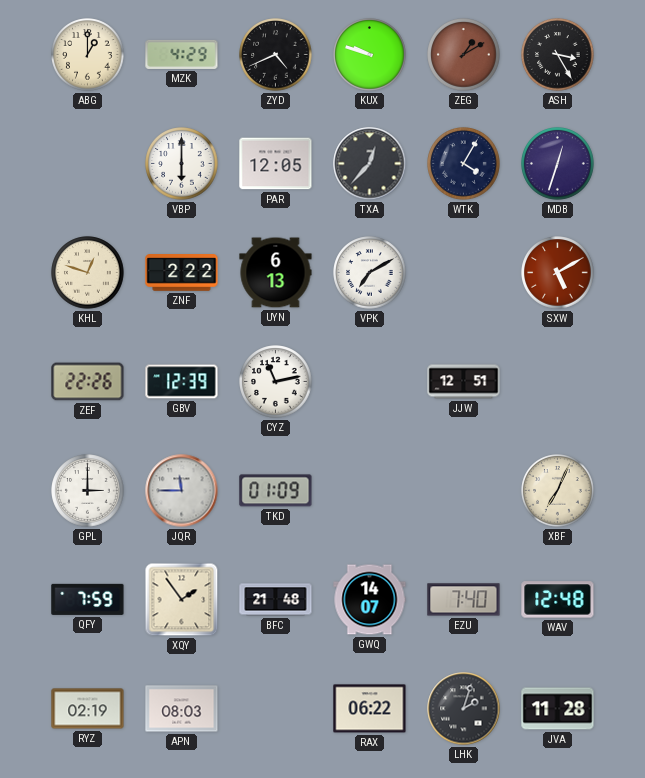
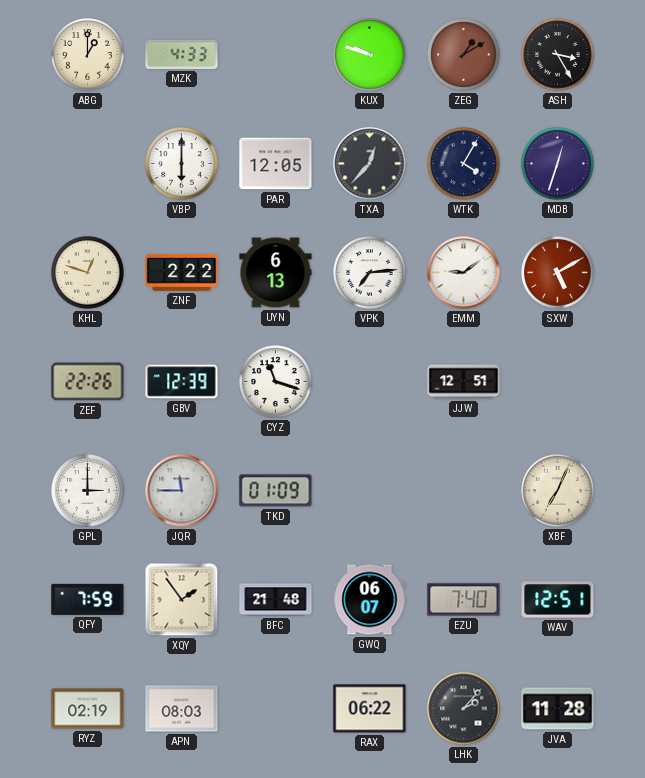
MZK: 4:29 -> 4:33 (182, 54)
ZYD: 4:41 -> none (276, 55)
VPK: 7:10 -> 7:14 (370, 273)
EMM: none -> 9:09 (464, 273)
CYZ: 11:13 -> 11:18 (276, 382)
GWQ: 14:07 -> 06:07 (370, 600)
WAV: 12:48 -> 12:51 (558, 600)
LHK: 2:03 -> 2:07 (464, 709)
